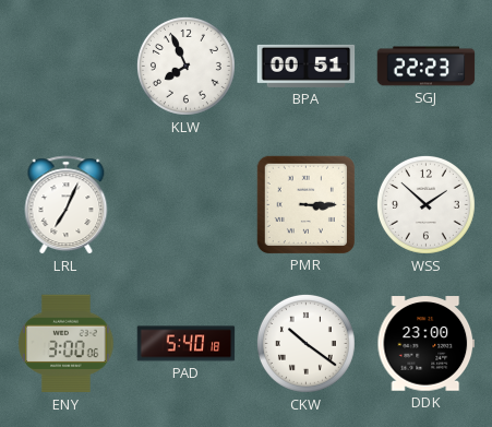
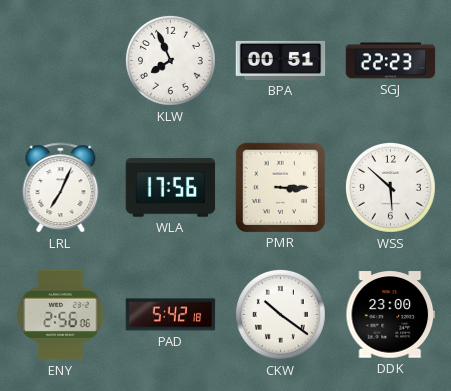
WLA: none -> 17:56 (171, 188)
WSS: 1:52 -> 5:52 (390, 187)
ENY: 3:00 -> 2:56 (61, 315)
PAD: 5:40 -> 5:42 (171, 315)
